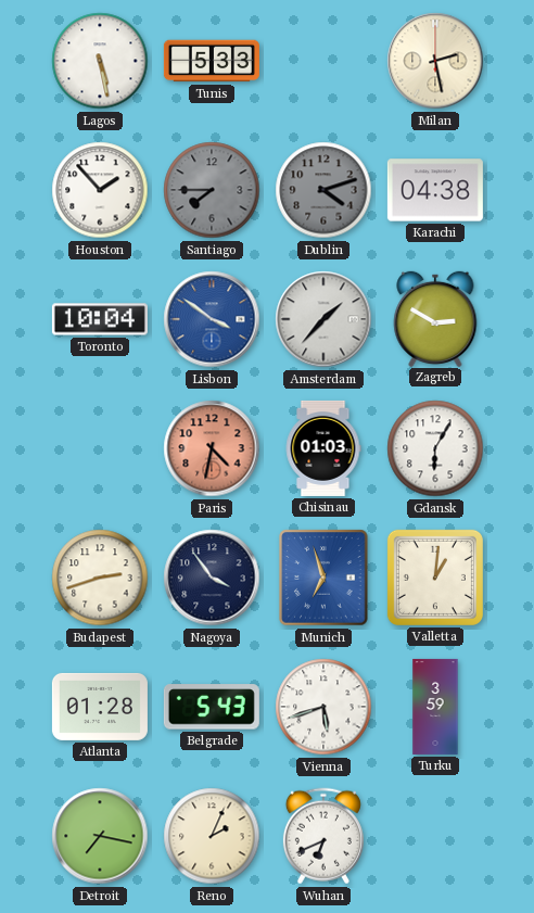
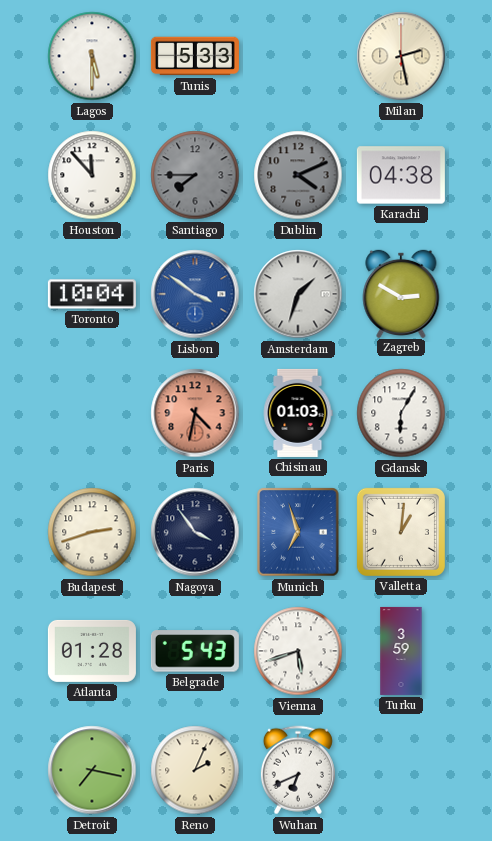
Lagos: 5:28 -> 5:30 (92, 56)
Houston: 1:53 -> 11:53 (92, 175)
Dublin: 4:12 -> 4:11 (298, 175)
Amsterdam: 1:37 -> 1:33 (298, 294)
